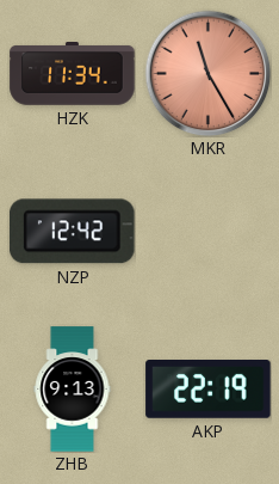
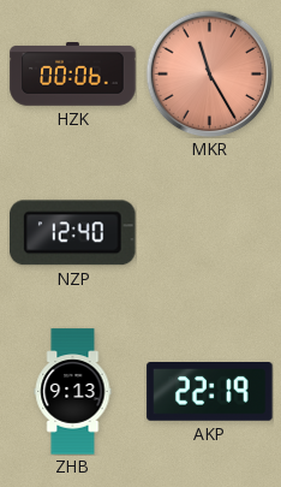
HZK: 11:34 -> 00:06 (73, 75)
NZP: 12:42 -> 12:40 (73, 233)
